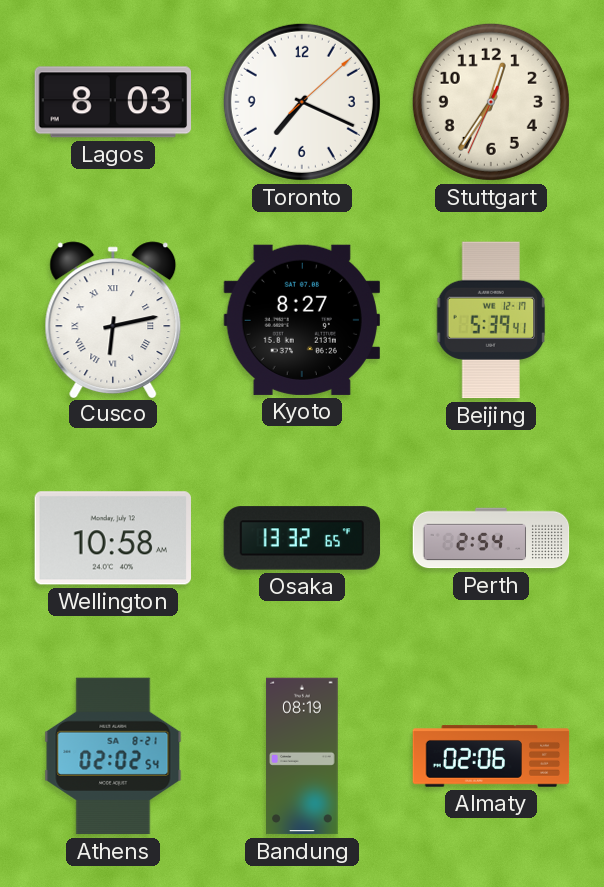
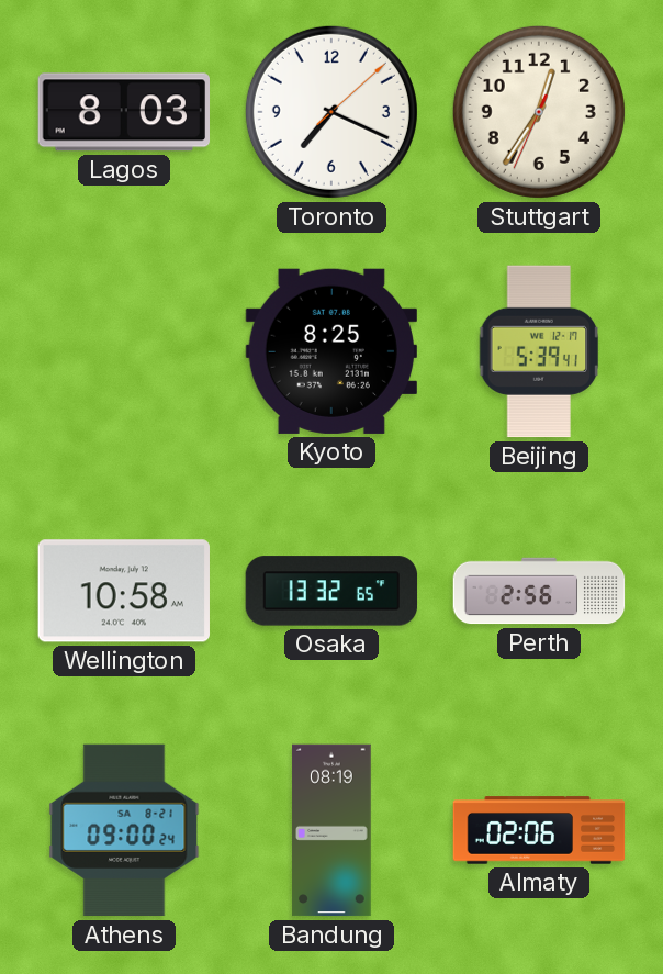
Cusco: 6:13 -> none (113, 319)
Kyoto: 8:27 -> 8:25 (332, 351)
Perth: 2:54 -> 2:56 (539, 591)
Athens: 02:02 -> 09:00 (124, 830)
